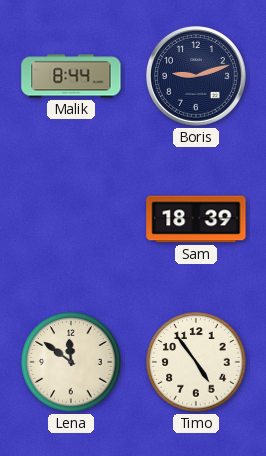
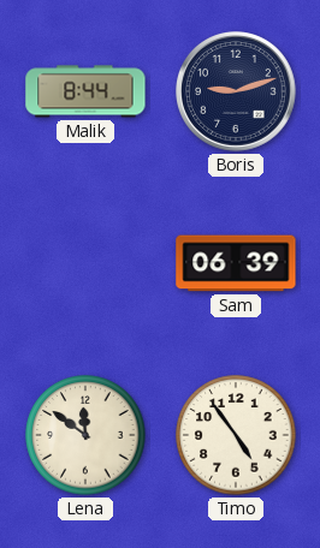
Sam: 18:39 -> 06:39 (236, 263)
